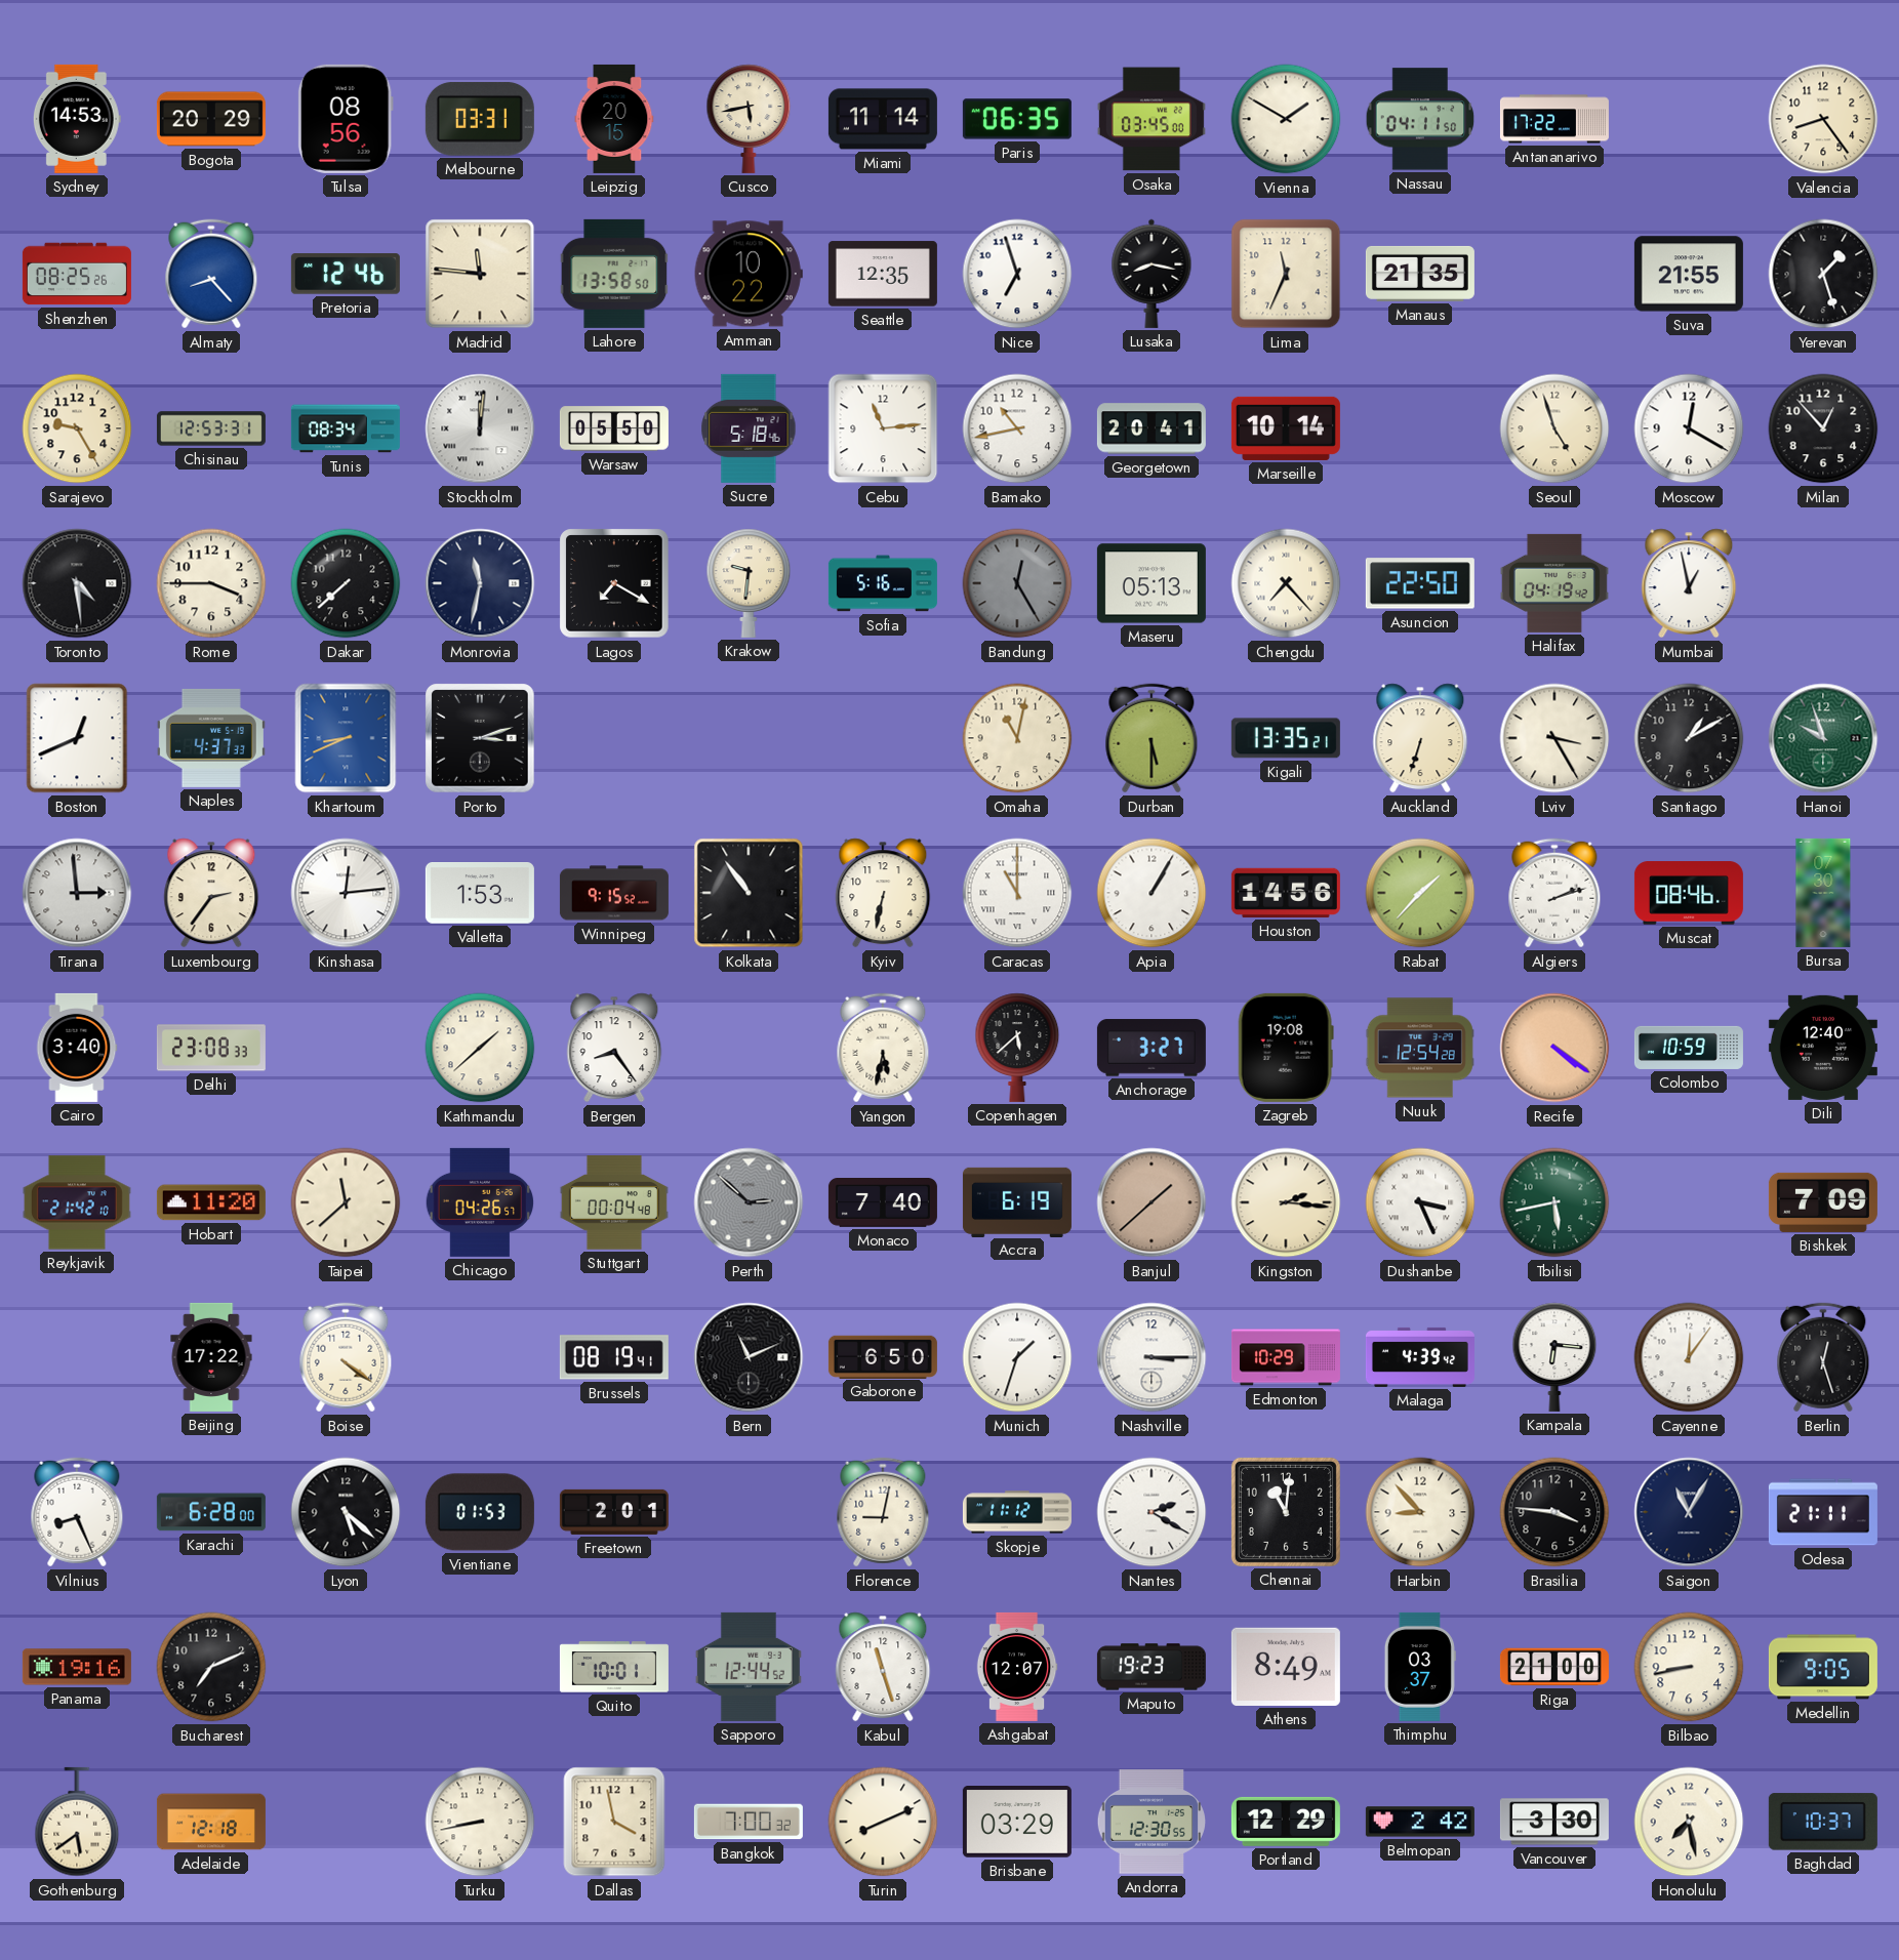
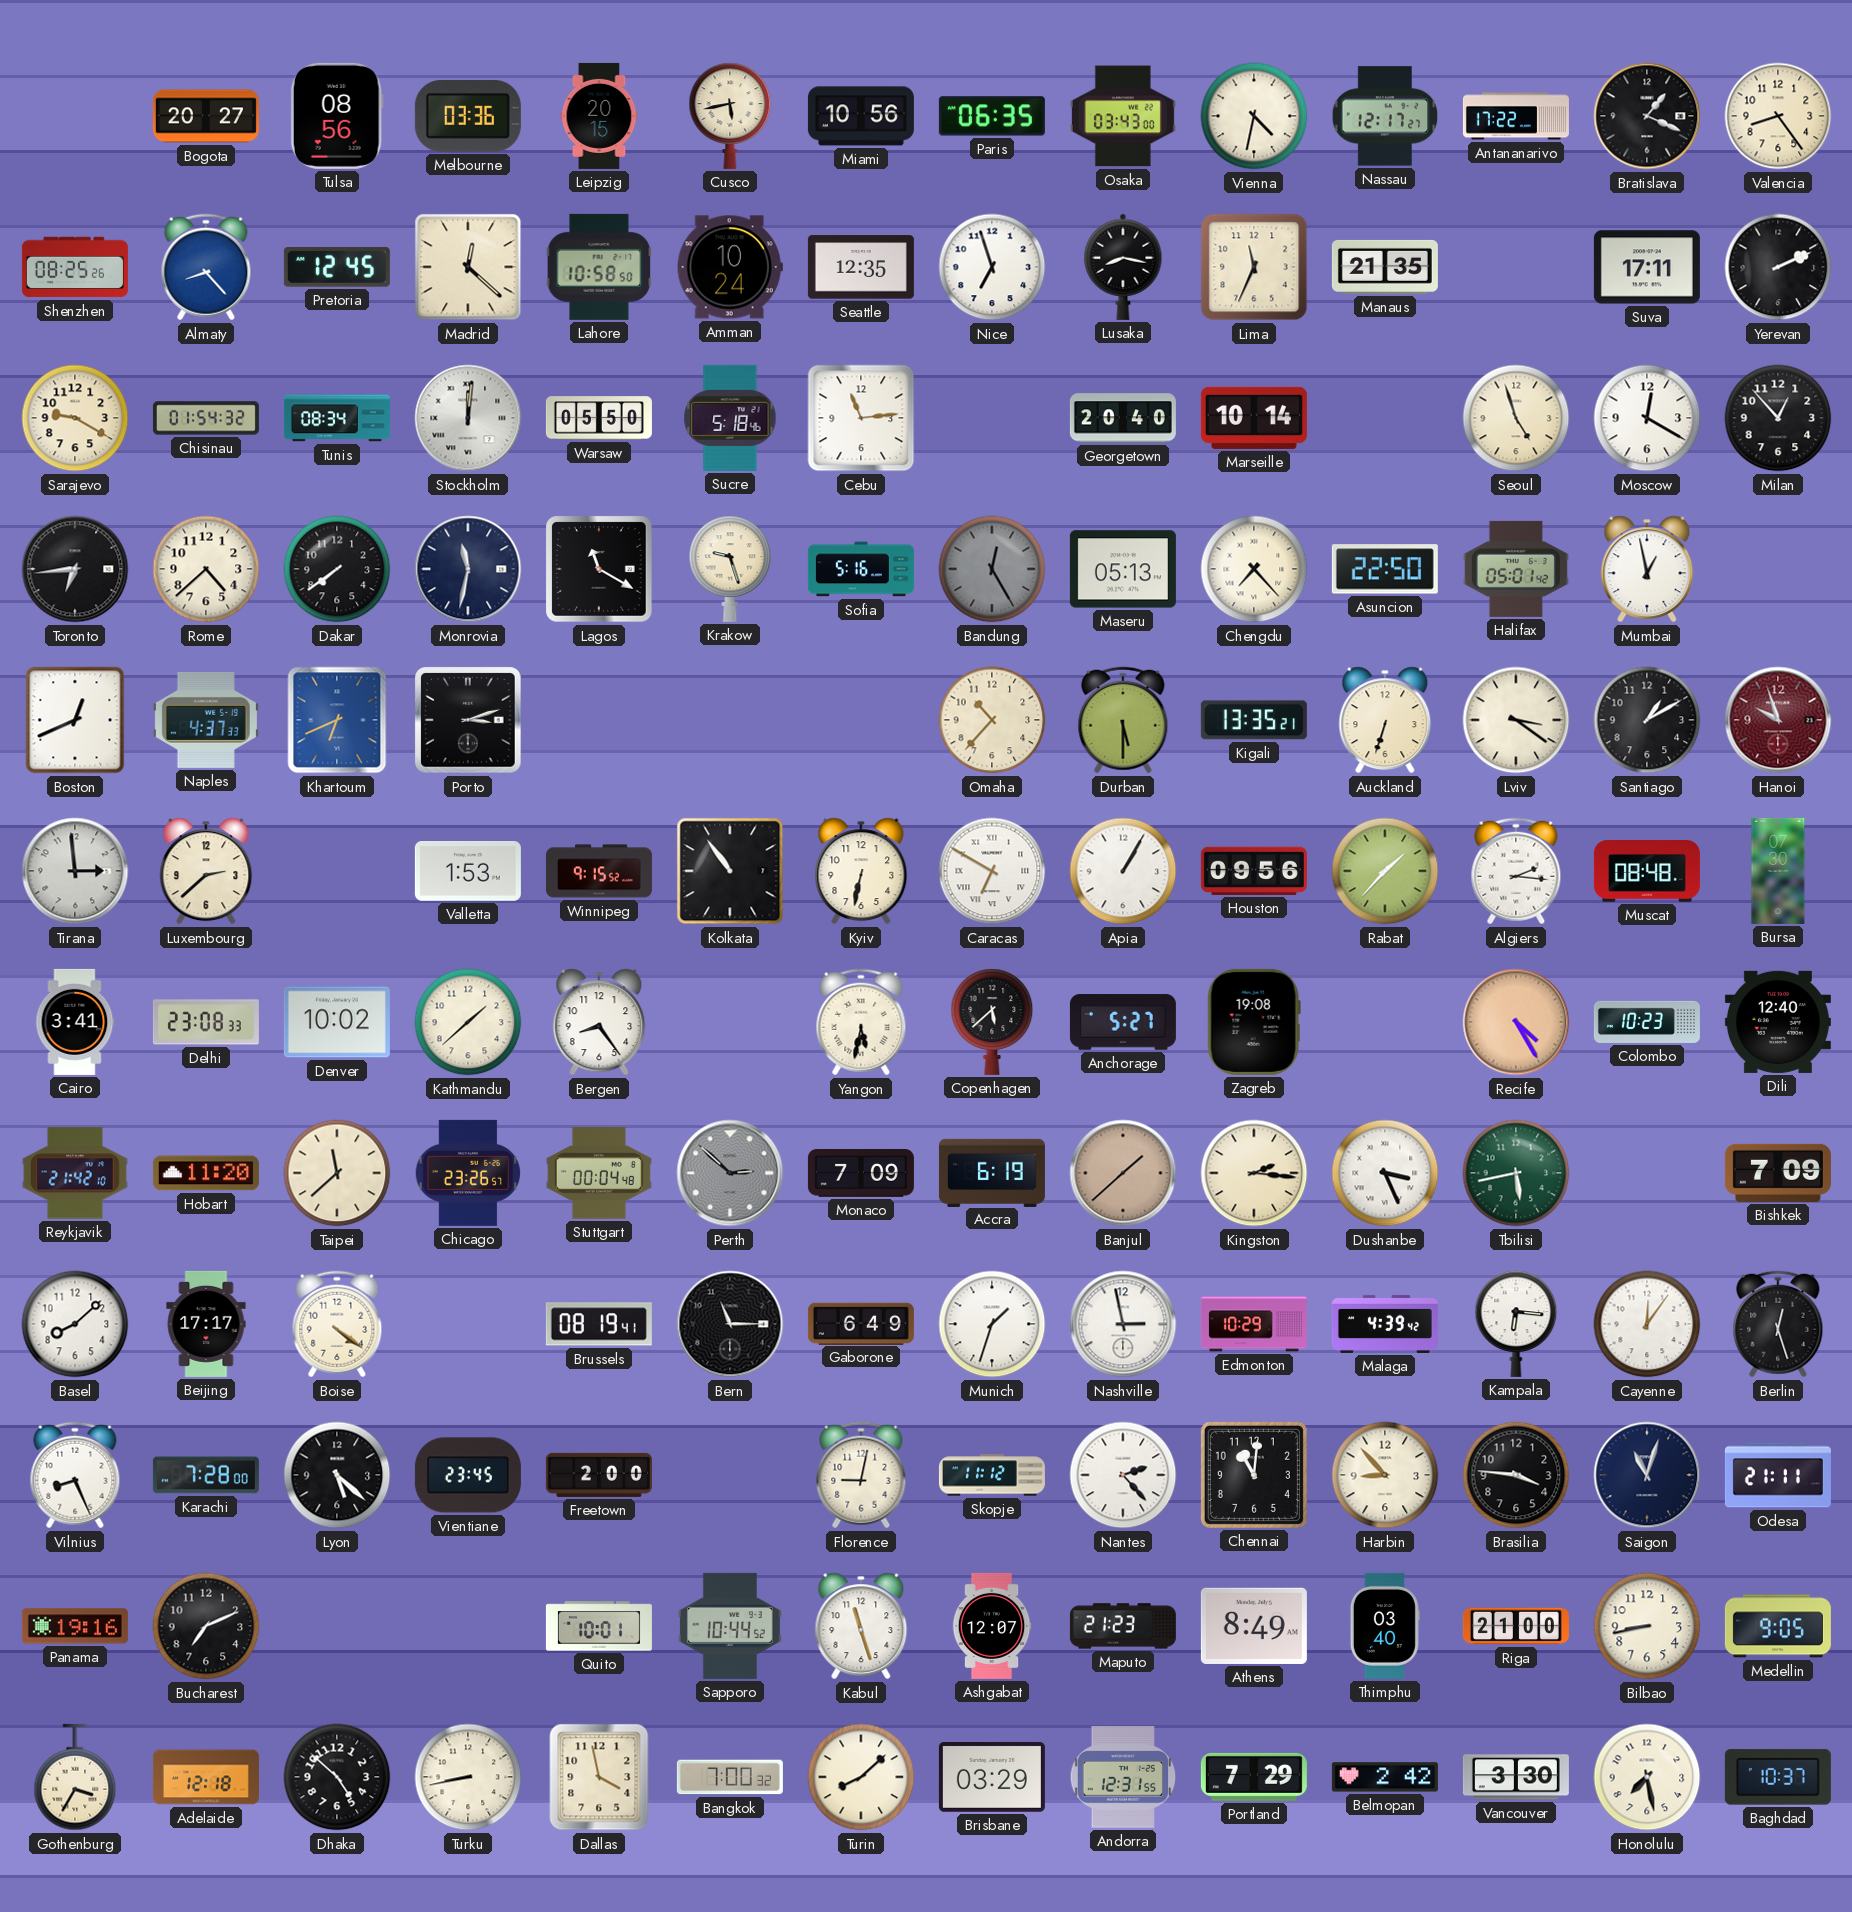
Sydney: 14:53 -> none (77, 119)
Bogota: 20:29 -> 20:27 (206, 116)
Melbourne: 03:31 -> 03:36 (468, 116)
Miami: 11:14 -> 10:56 (861, 116)
Osaka: 03:45 -> 03:43 (1123, 116)
Vienna: 1:50 -> 4:32 (1254, 116)
Nassau: 04:11 -> 12:17 (1385, 116)
Bratislava: none -> 1:19 (1647, 116)
Pretoria: 12:46 -> 12:45 (337, 267)
Madrid: 11:46 -> 12:22 (468, 267)
Lahore: 13:58 -> 10:58 (599, 267)
Amman: 10:22 -> 10:24 (730, 267)
Suva: 21:55 -> 17:11 (1647, 267)
Yerevan: 1:27 -> 2:11 (1778, 267)
Sarajevo: 9:25 -> 9:20 (75, 418)
Chisinau: 12:53 -> 01:54 (206, 418)
Bamako: 10:43 -> none (1017, 428)
Georgetown: 20:41 -> 20:40 (1123, 418)
Toronto: 4:29 -> 6:44 (75, 569)
Rome: 3:45 -> 4:38 (206, 569)
Dakar: 7:38 -> 7:39 (337, 569)
Lagos: 7:20 -> 11:20 (599, 569)
Krakow: 9:31 -> 9:27 (730, 569)
Halifax: 04:19 -> 05:01 (1516, 569)
Khartoum: 8:41 -> 6:41 (337, 720)
Omaha: 11:02 -> 10:37 (992, 720)
Lviv: 3:25 -> 3:21 (1516, 720)
Hanoi dial: green -> burgundy (1778, 720)
Luxembourg: 2:36 -> 2:38 (206, 871)
Kinshasa: 12:14 -> none (346, 893)
Caracas: 11:00 -> 6:50 (992, 871)
Houston: 14:56 -> 09:56 (1254, 871)
Algiers: 2:12 -> 2:16 (1516, 871)
Muscat: 08:46 -> 08:48 (1647, 871)
Cairo: 3:40 -> 3:41 (75, 1022)
Denver: none -> 10:02 (337, 1022)
Anchorage: 3:27 -> 5:27 (1123, 1022)
Nuuk: 12:54 -> none (1420, 1048)
Recife: 4:21 -> 4:25 (1516, 1022)
Colombo: 10:59 -> 10:23 (1647, 1022)
Chicago: 04:26 -> 23:26 (468, 1173)
Monaco: 7:40 -> 7:09 (861, 1174)
Basel: none -> 8:08 (75, 1324)
Beijing: 17:22 -> 17:17 (206, 1324)
Bern: 11:11 -> 11:15 (730, 1324)
Gaborone: 6:50 -> 6:49 (861, 1323)
Nashville: 3:15 -> 2:58 (1123, 1324)
Karachi: 6:28 -> 7:28 (206, 1475)
Vientiane: 01:53 -> 23:45 (468, 1475)
Freetown: 2:01 -> 2:00 (599, 1475)
Nantes: 2:20 -> 2:23 (1123, 1475)
Saigon: 11:05 -> 11:03 (1647, 1475)
Sapporo: 12:44 -> 10:44 (730, 1626)
Maputo: 19:23 -> 21:23 (1123, 1626)
Thimphu: 03:37 -> 03:40 (1385, 1626)
Gothenburg: 5:39 -> 3:35 (75, 1777)
Dhaka: none -> 4:52 (337, 1777)
Turin: 8:11 -> 8:08 (861, 1777)
Andorra: 12:30 -> 12:31 (1123, 1777)
Portland: 12:29 -> 7:29 (1254, 1777)
